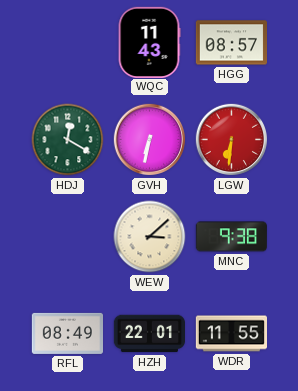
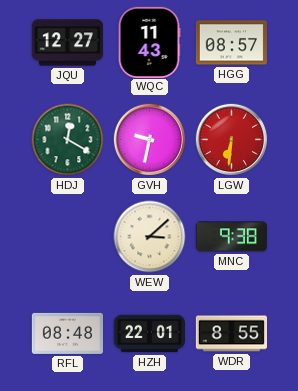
JQU: none -> 12:27 (67, 43)
GVH: 6:32 -> 9:32 (150, 140)
RFL: 08:49 -> 08:48 (67, 333)
WDR: 11:55 -> 8:55 (231, 334)
